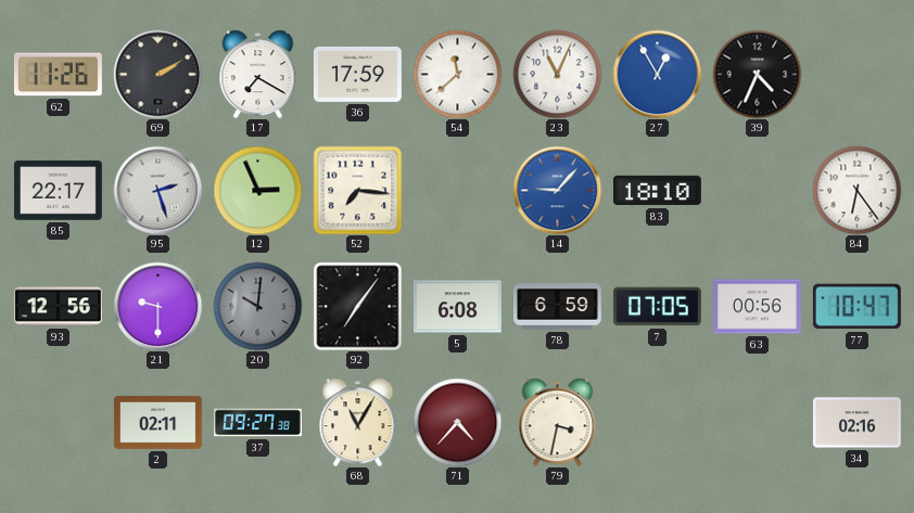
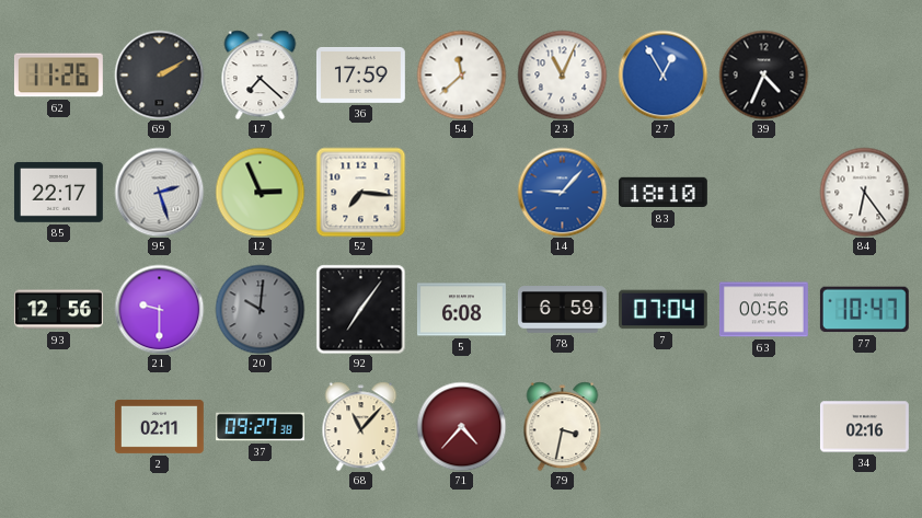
17: 7:20 -> 7:22 (261, 74)
7: 07:05 -> 07:04 (662, 310)
68: 11:05 -> 11:07 (361, 426)
